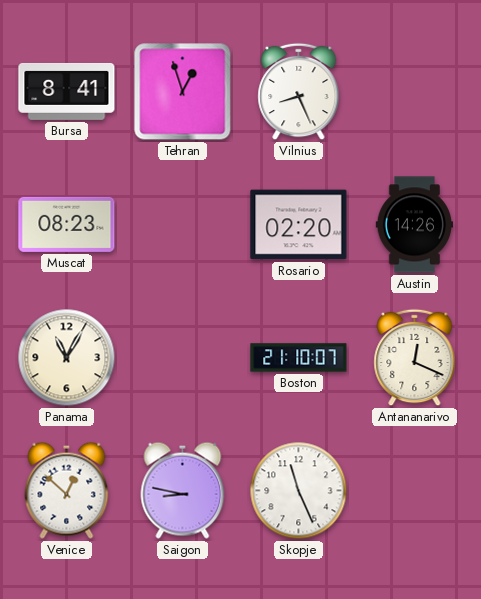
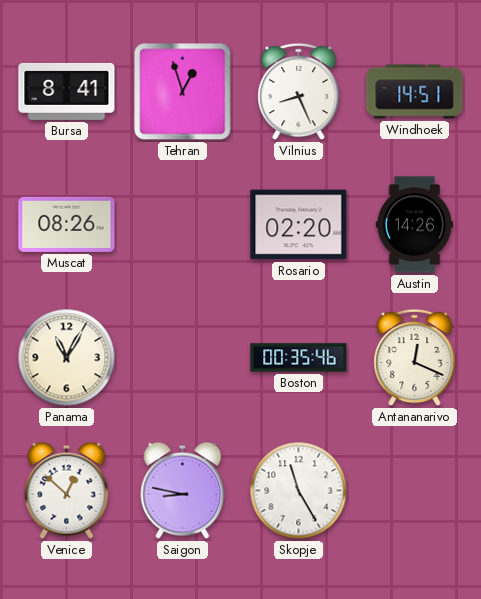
Windhoek: none -> 14:51 (415, 92)
Muscat: 08:23 -> 08:26 (67, 224)
Boston: 21:10 -> 00:35 (299, 358)
Skopje: 11:26 -> 11:25 (299, 491)
